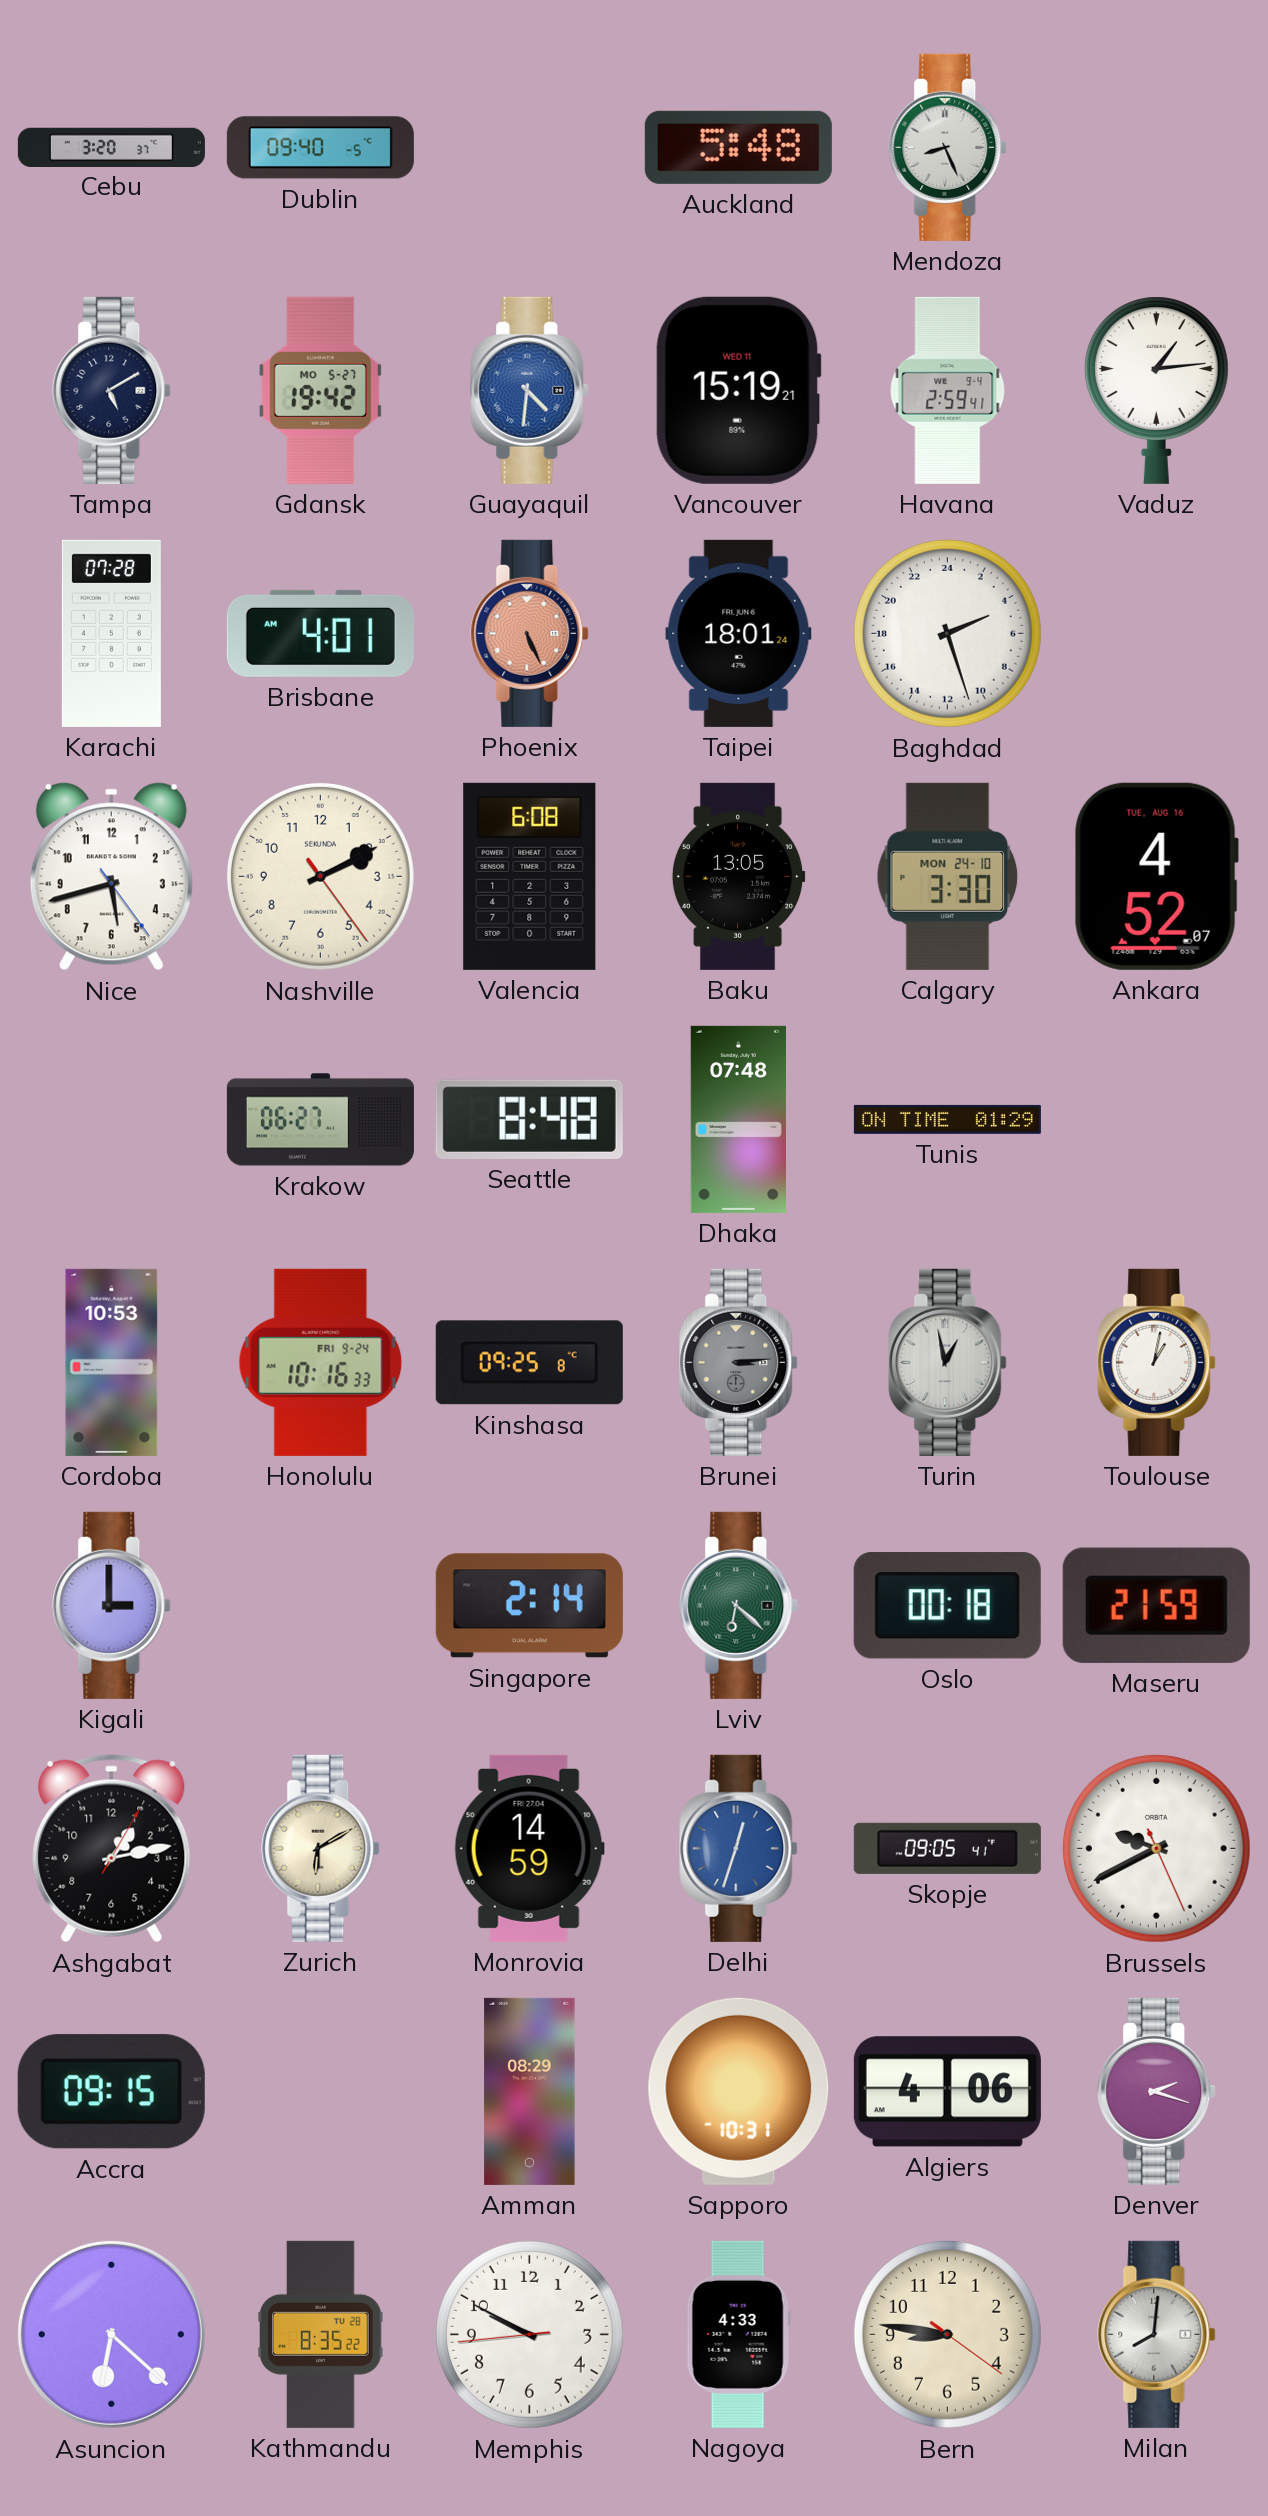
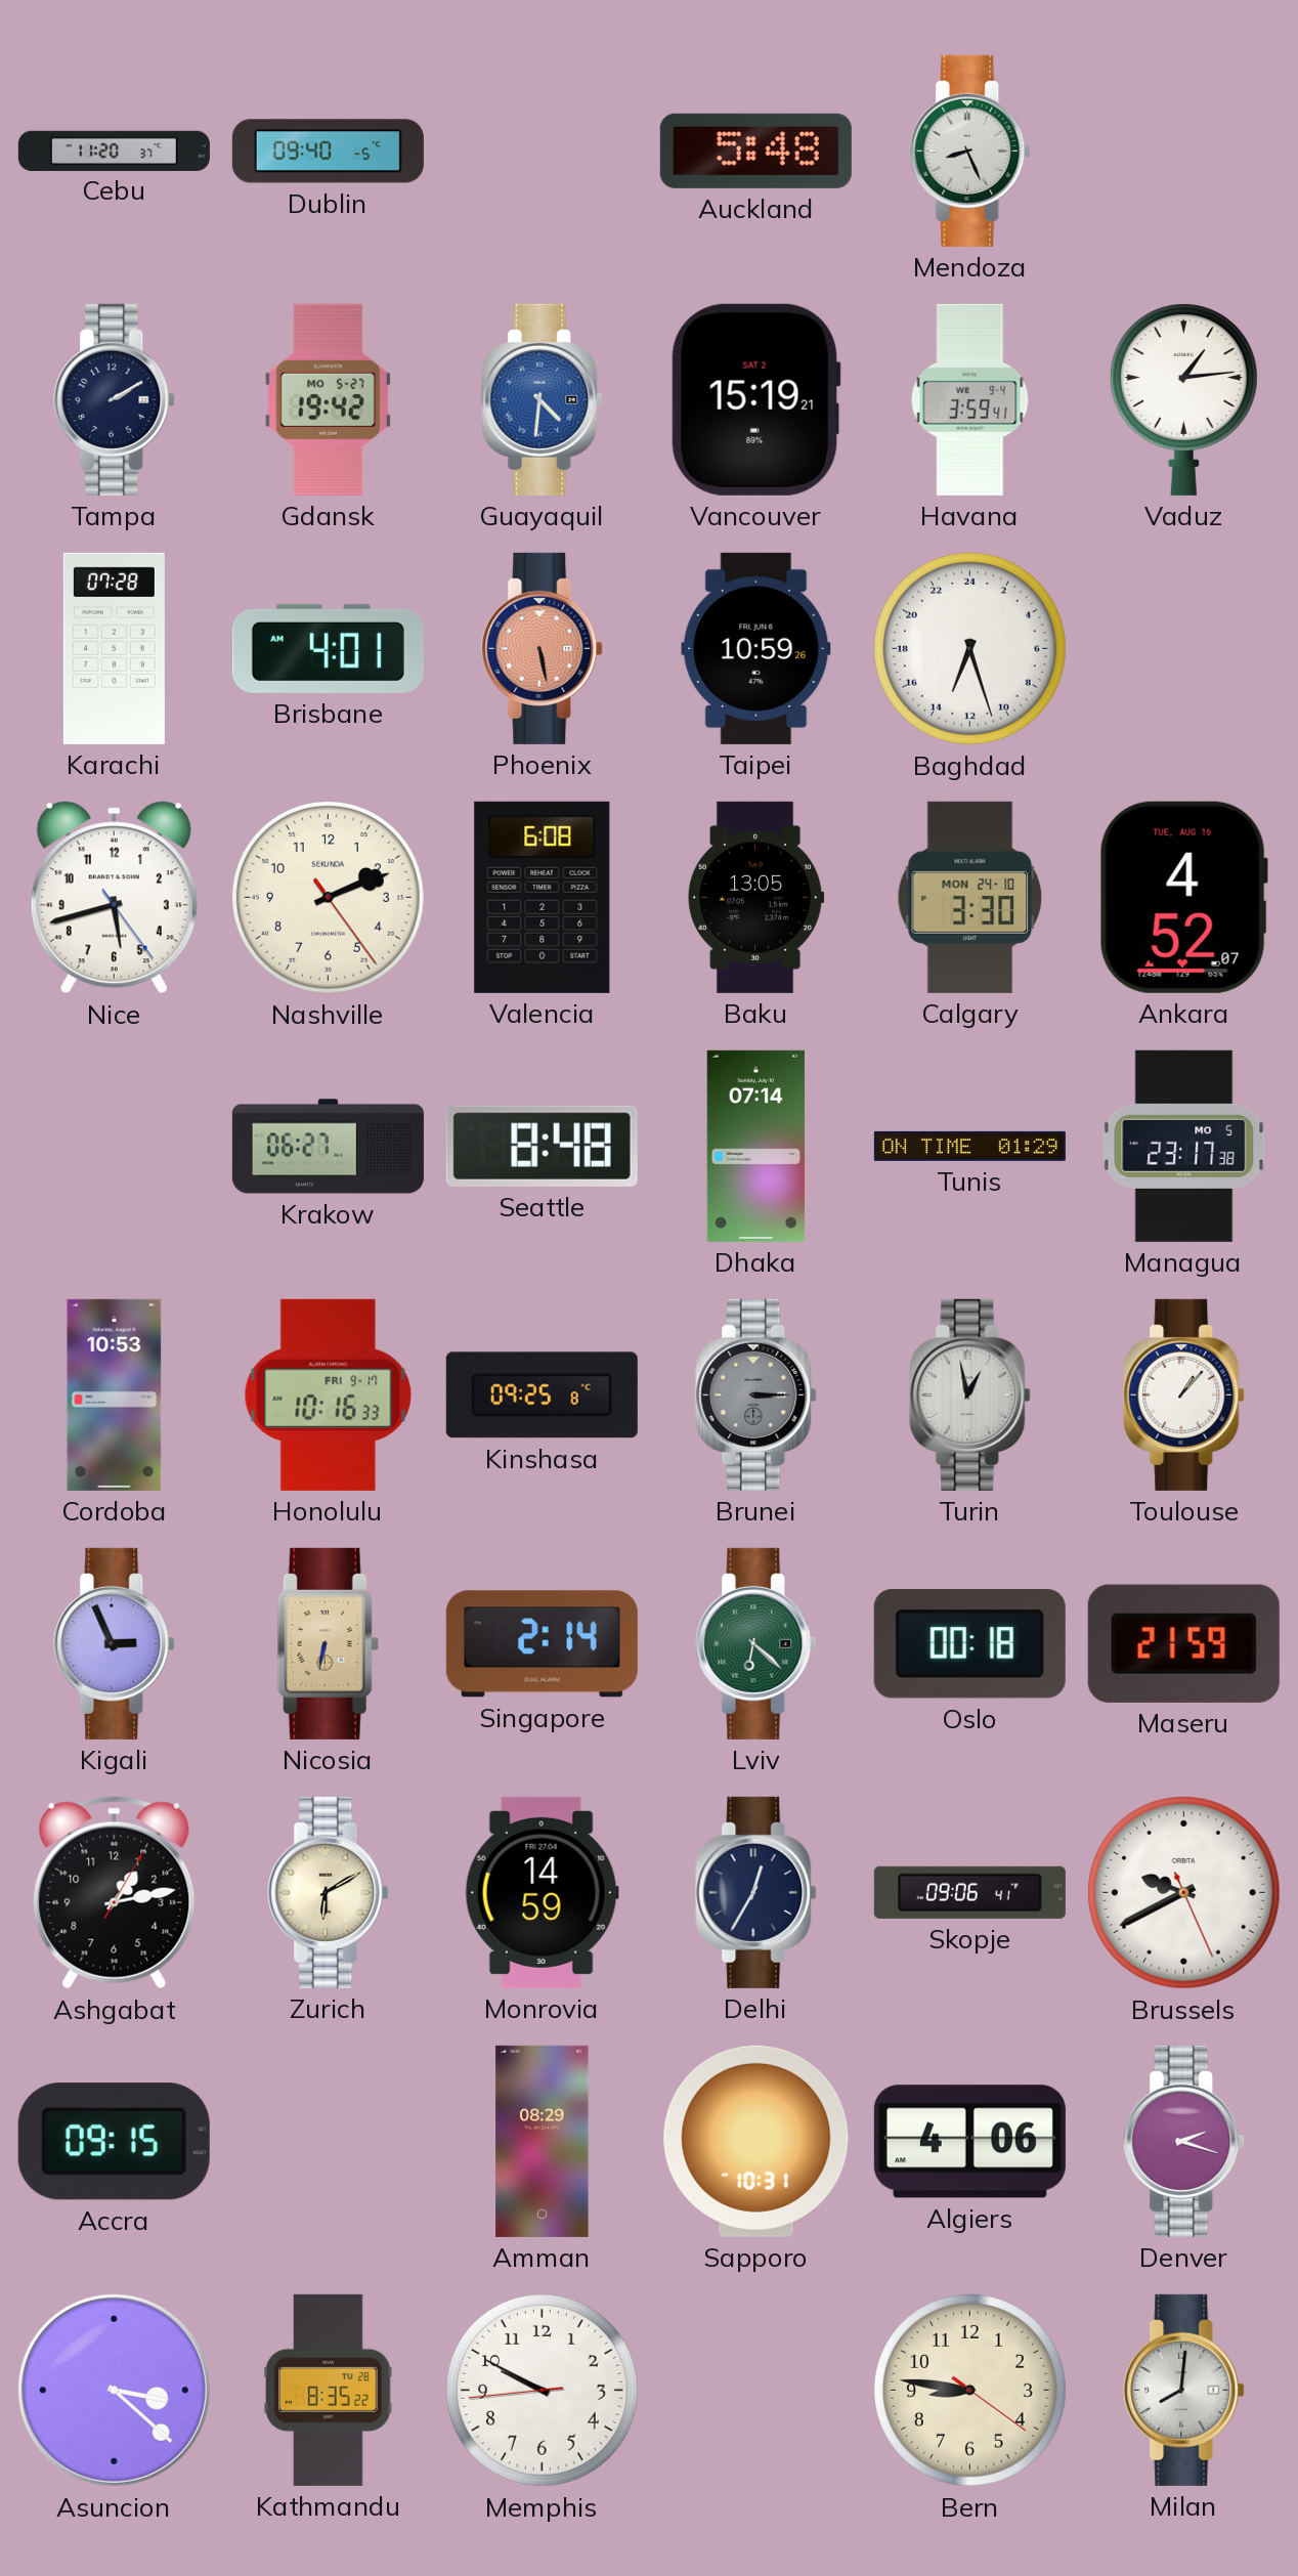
Cebu: 3:20 -> 11:20 (114, 151)
Tampa: 5:10 -> 2:10 (115, 399)
Vancouver date: WED 11 -> SAT 2 (755, 399)
Havana: 2:59 -> 3:59 (970, 399)
Phoenix: 5:26 -> 5:28 (543, 648)
Taipei: 18:01 -> 10:59 (756, 648)
Baghdad: 4:27 -> 13:27 (969, 648)
Nashville: 2:10 -> 2:11 (328, 897)
Dhaka: 07:48 -> 07:14 (755, 1146)
Managua: none -> 23:17 (1184, 1146)
Honolulu date: FRI 9-24 -> FRI 9-17 (329, 1394)
Brunei: 3:14 -> 3:15 (756, 1394)
Toulouse: 1:02 -> 1:07 (1184, 1394)
Kigali: 3:00 -> 2:56 (115, 1643)
Nicosia: none -> 6:32 (328, 1643)
Delhi: 12:33 -> 12:35 (756, 1892)
Delhi dial: blue -> navy (756, 1892)
Skopje: 09:05 -> 09:06 (969, 1892)
Asuncion: 6:22 -> 3:22 (114, 2390)
Nagoya: 4:33 -> none (738, 2334)
